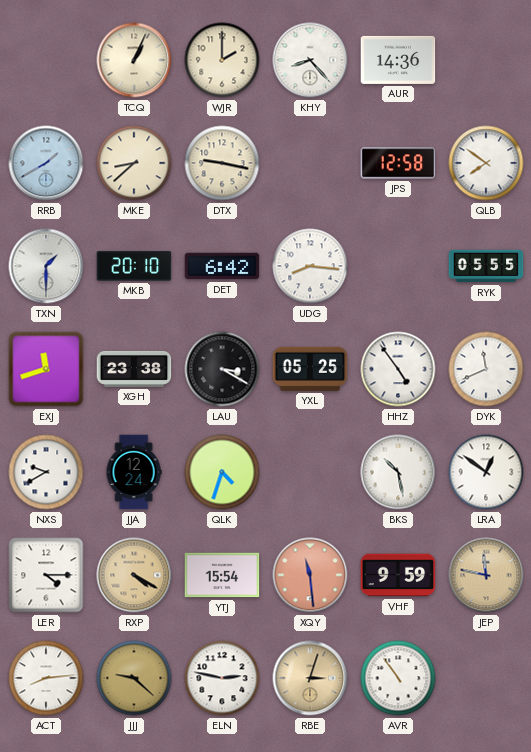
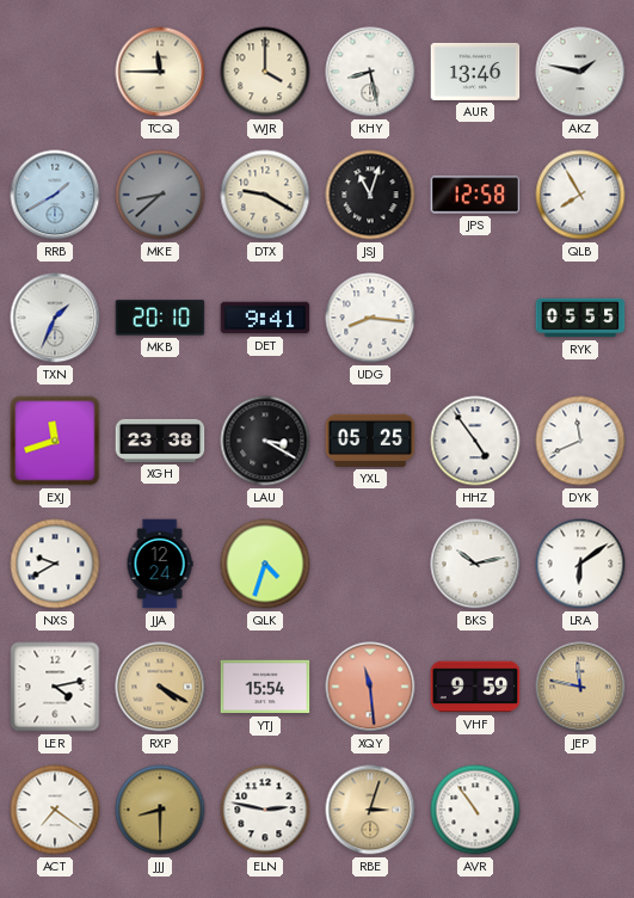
TCQ: 1:04 -> 11:45 (160, 72)
WJR: 2:00 -> 4:00 (265, 72)
KHY: 8:23 -> 8:28 (370, 72)
AUR: 14:36 -> 13:46 (475, 72)
AKZ: none -> 1:47 (580, 72)
MKE dial: cream -> grey (160, 195)
DTX: 9:17 -> 9:20 (265, 195)
JSJ: none -> 11:03 (370, 195)
QLB: 7:51 -> 7:55 (580, 195)
TXN: 1:30 -> 1:34 (55, 318)
DET: 6:42 -> 9:41 (265, 318)
BKS: 10:28 -> 10:13 (475, 564)
LRA: 12:51 -> 6:09 (580, 564)
LER: 4:15 -> 4:13 (55, 687)
ACT: 8:14 -> 7:21 (55, 810)
JJJ: 9:22 -> 8:30 (160, 810)
